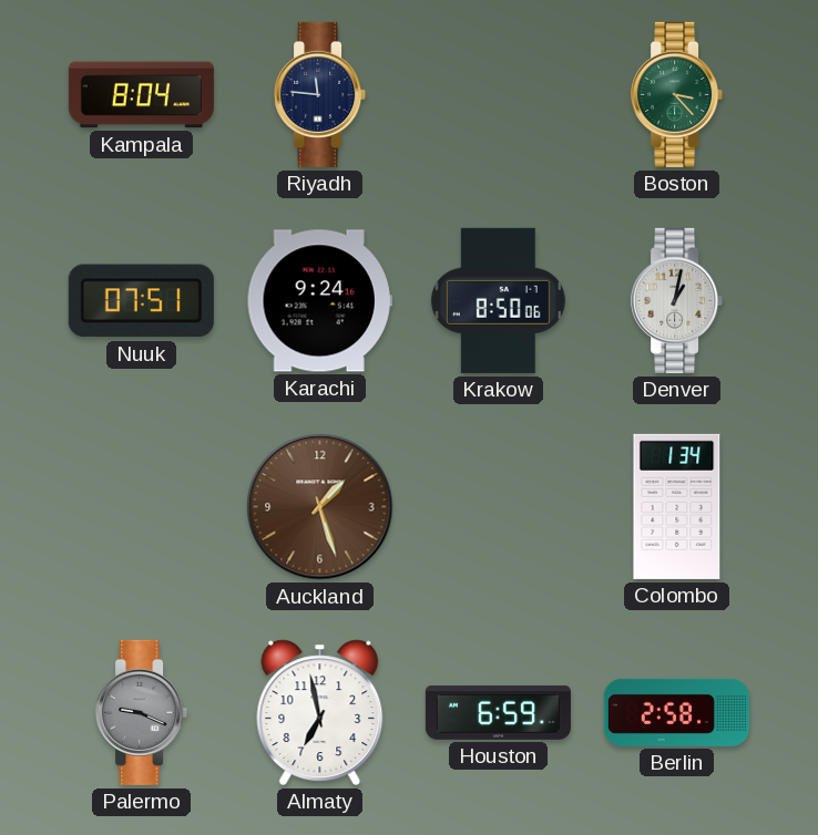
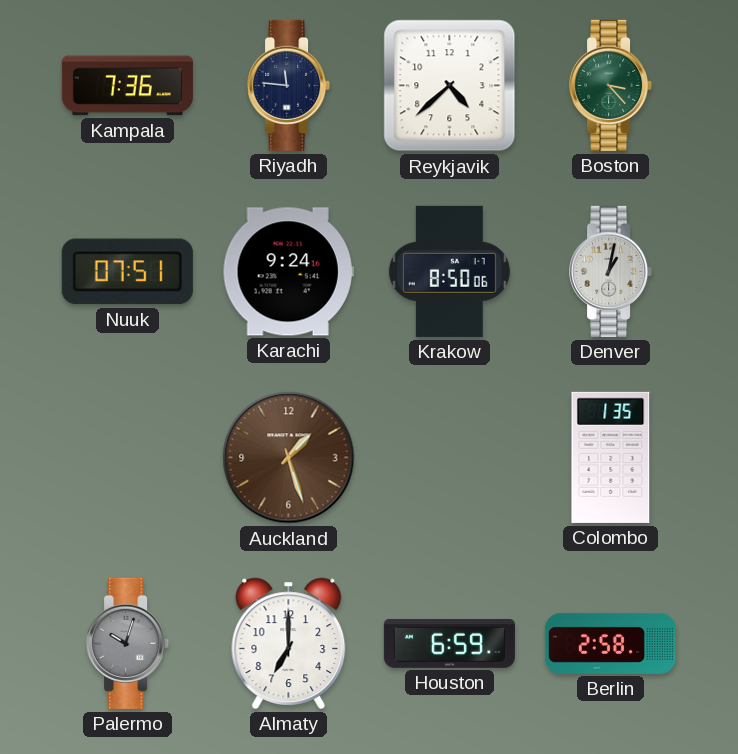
Kampala: 8:04 -> 7:36 (127, 86)
Reykjavik: none -> 4:38 (450, 86)
Colombo: 1:34 -> 1:35 (611, 457)
Palermo: 9:19 -> 10:03 (128, 643)
Almaty: 6:58 -> 7:00 (289, 643)
